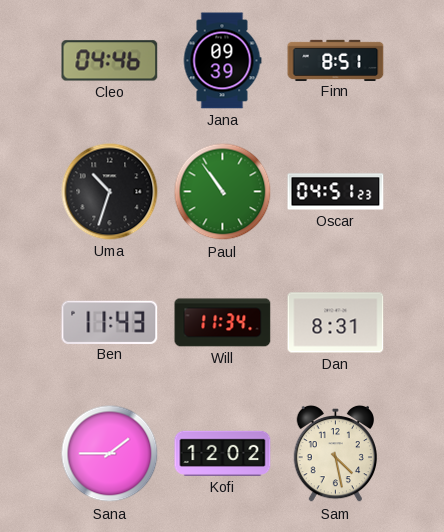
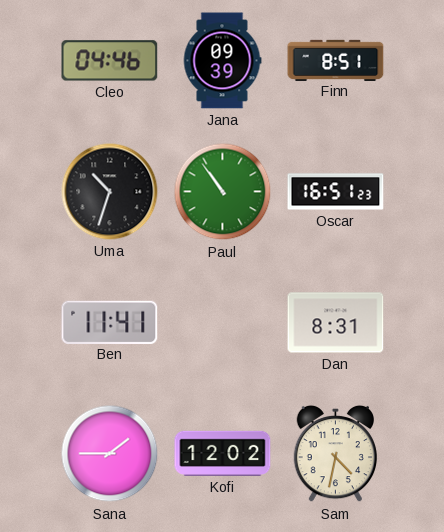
Oscar: 04:51 -> 16:51 (336, 192)
Ben: 11:43 -> 11:41 (110, 322)
Will: 11:34 -> none (223, 323)
Sam: 4:28 -> 4:32 (335, 454)
